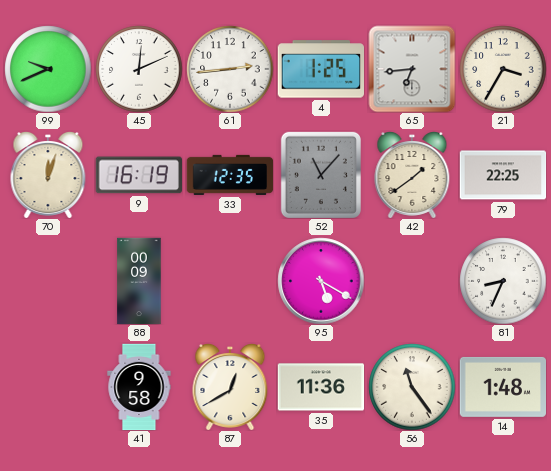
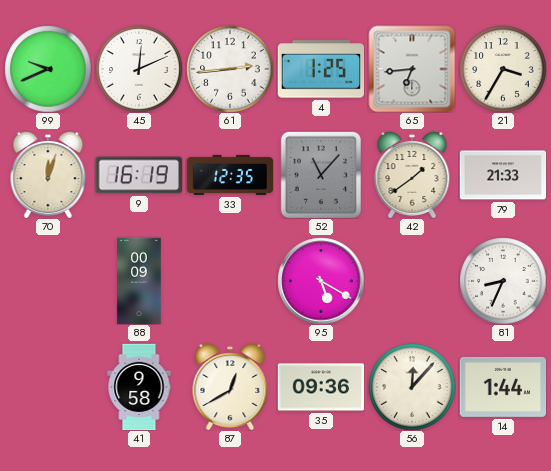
79: 22:25 -> 21:33 (503, 175)
35: 11:36 -> 09:36 (321, 387)
56: 11:24 -> 12:07 (412, 387)
14: 1:48 -> 1:44 (502, 387)
